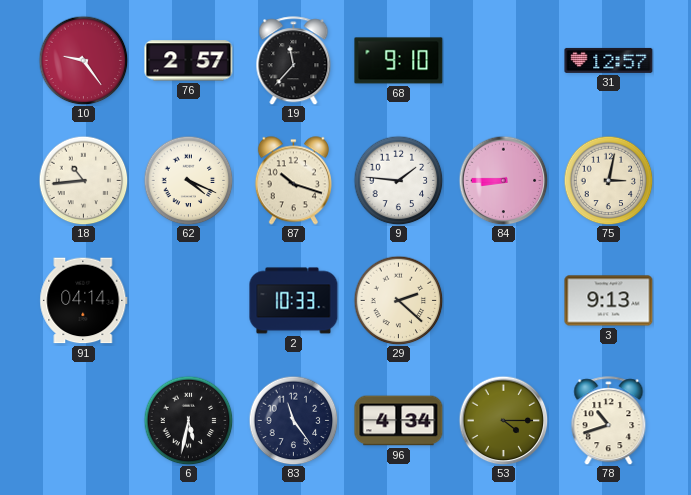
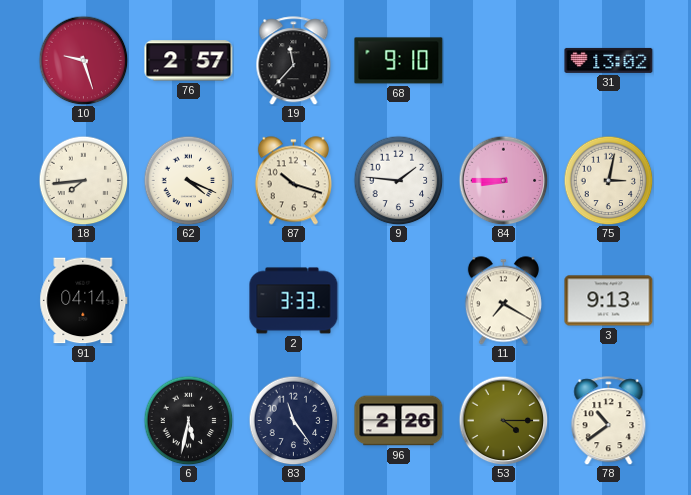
10: 9:24 -> 9:27 (83, 60)
31: 12:57 -> 13:02 (609, 60)
18: 10:44 -> 7:44 (83, 180)
2: 10:33 -> 3:33 (294, 301)
29: 2:22 -> none (398, 300)
11: none -> 7:20 (503, 301)
96: 4:34 -> 2:26 (399, 421)
78: 10:42 -> 10:39 (609, 421)
